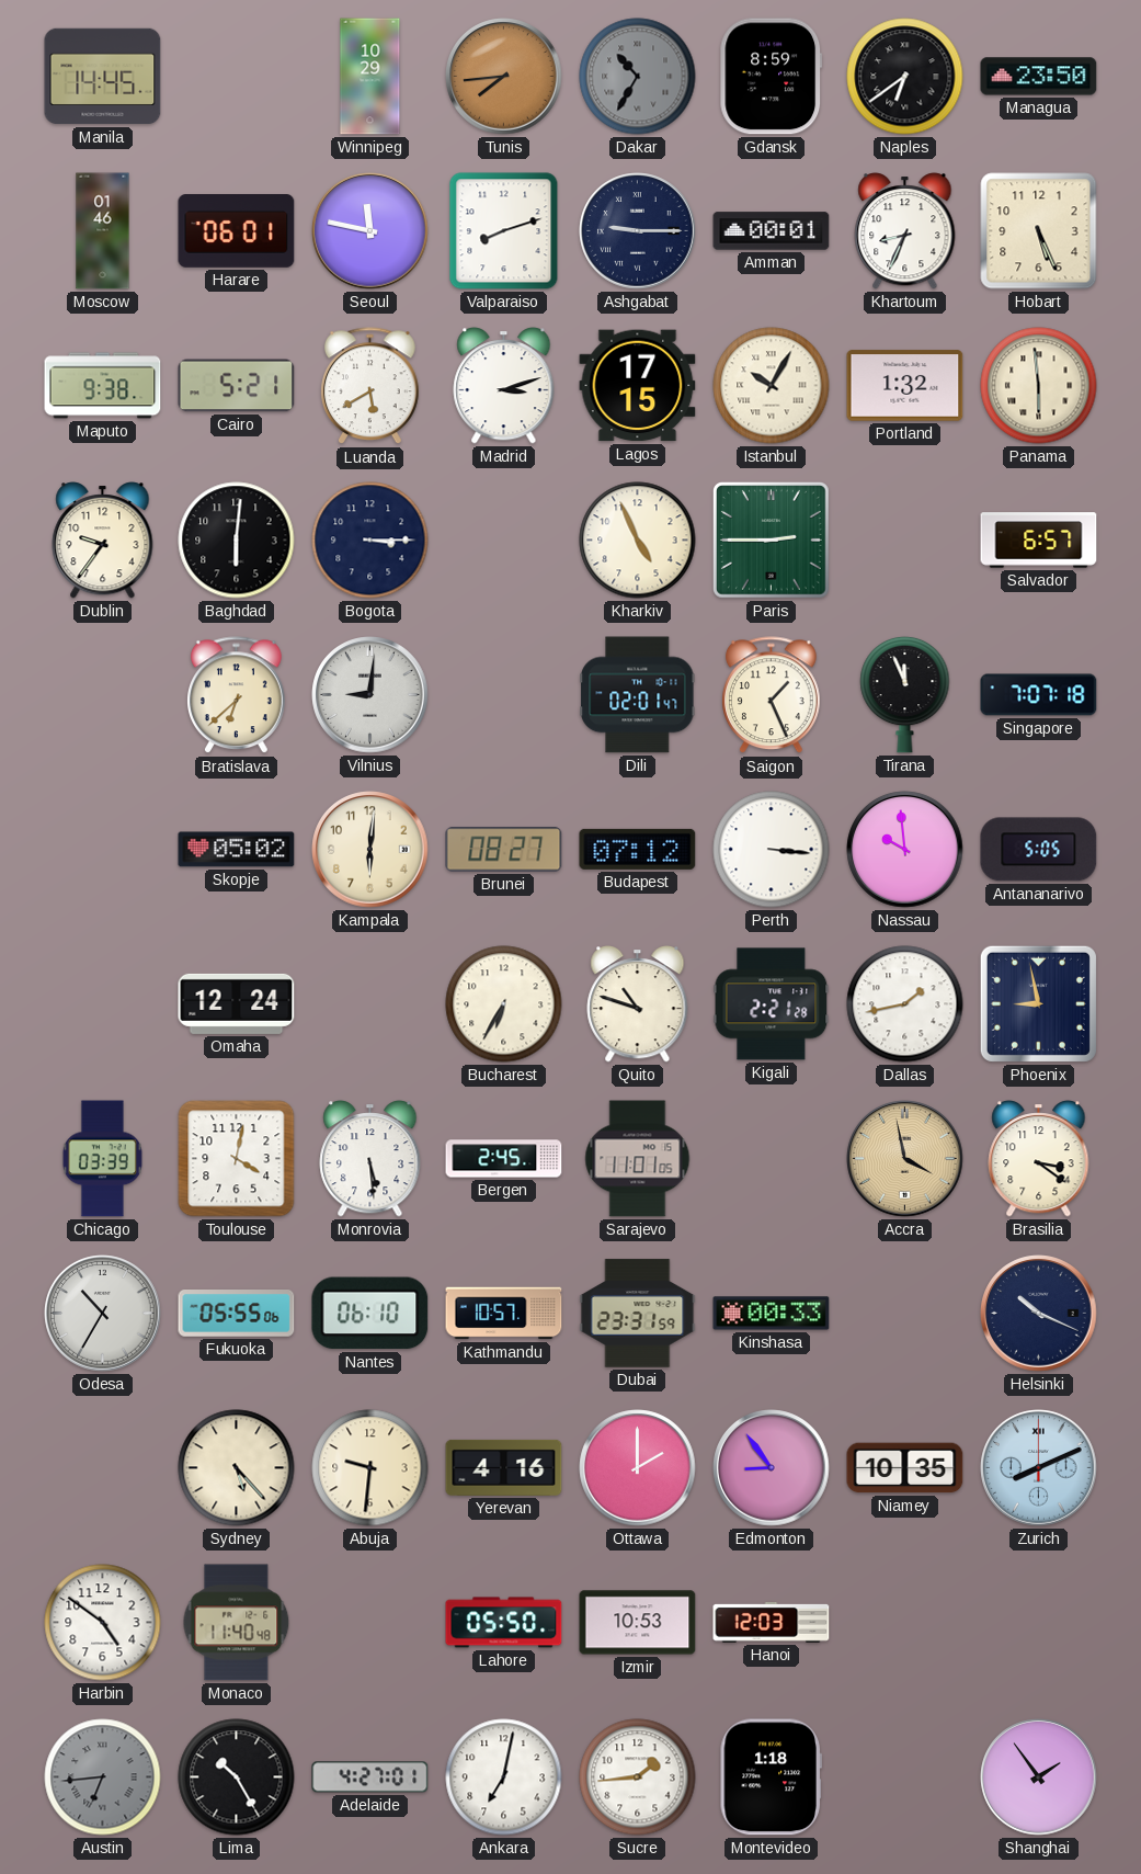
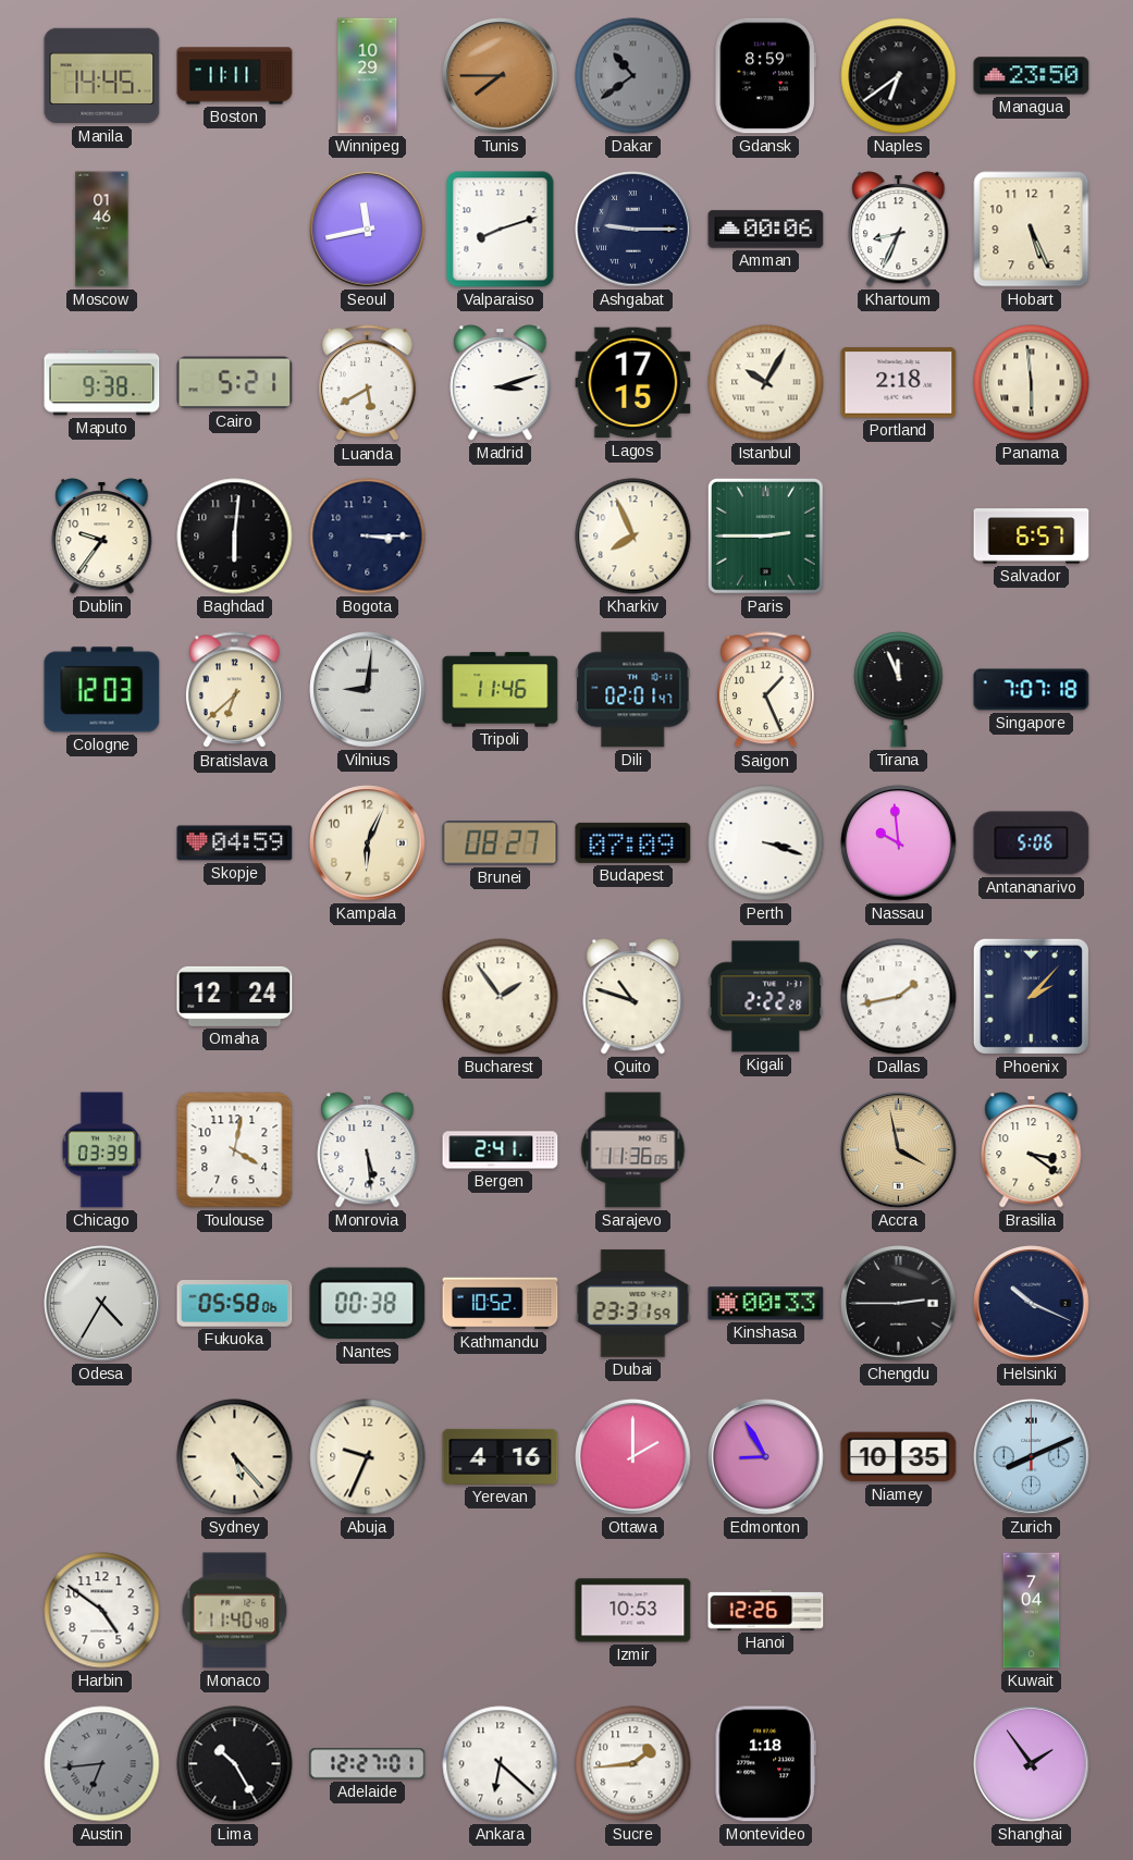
Boston: none -> 11:11 (235, 76)
Tunis: 7:44 -> 7:45 (501, 76)
Dakar: 10:35 -> 10:39 (633, 76)
Harare: 06:01 -> none (237, 231)
Seoul: 11:47 -> 11:43 (368, 230)
Amman: 00:01 -> 00:06 (766, 230)
Portland: 1:32 -> 2:18 (899, 383)
Kharkiv: 4:56 -> 7:56 (633, 537)
Cologne: none -> 12:03 (102, 690)
Tripoli: none -> 11:46 (501, 690)
Skopje: 05:02 -> 04:59 (235, 843)
Kampala: 6:01 -> 6:04 (368, 843)
Budapest: 07:12 -> 07:09 (633, 842)
Perth: 3:16 -> 3:18 (766, 843)
Antananarivo: 5:05 -> 5:06 (1032, 843)
Bucharest: 6:35 -> 1:54 (501, 997)
Kigali: 2:21 -> 2:22 (766, 997)
Phoenix: 8:58 -> 2:07 (1031, 996)
Bergen: 2:45 -> 2:41 (501, 1150)
Sarajevo: 11:01 -> 11:36 (633, 1150)
Odesa: 10:35 -> 4:35 (102, 1304)
Fukuoka: 05:55 -> 05:58 (235, 1304)
Nantes: 06:10 -> 00:38 (368, 1304)
Kathmandu: 10:57 -> 10:52 (501, 1304)
Chengdu: none -> 2:45 (899, 1304)
Abuja: 9:31 -> 9:34 (368, 1457)
Edmonton: 8:54 -> 8:55 (766, 1457)
Lahore: 05:50 -> none (504, 1623)
Hanoi: 12:03 -> 12:26 (766, 1610)
Kuwait: none -> 7:04 (1032, 1611)
Adelaide: 4:27 -> 12:27 (368, 1764)
Ankara: 7:02 -> 6:22 (501, 1764)
